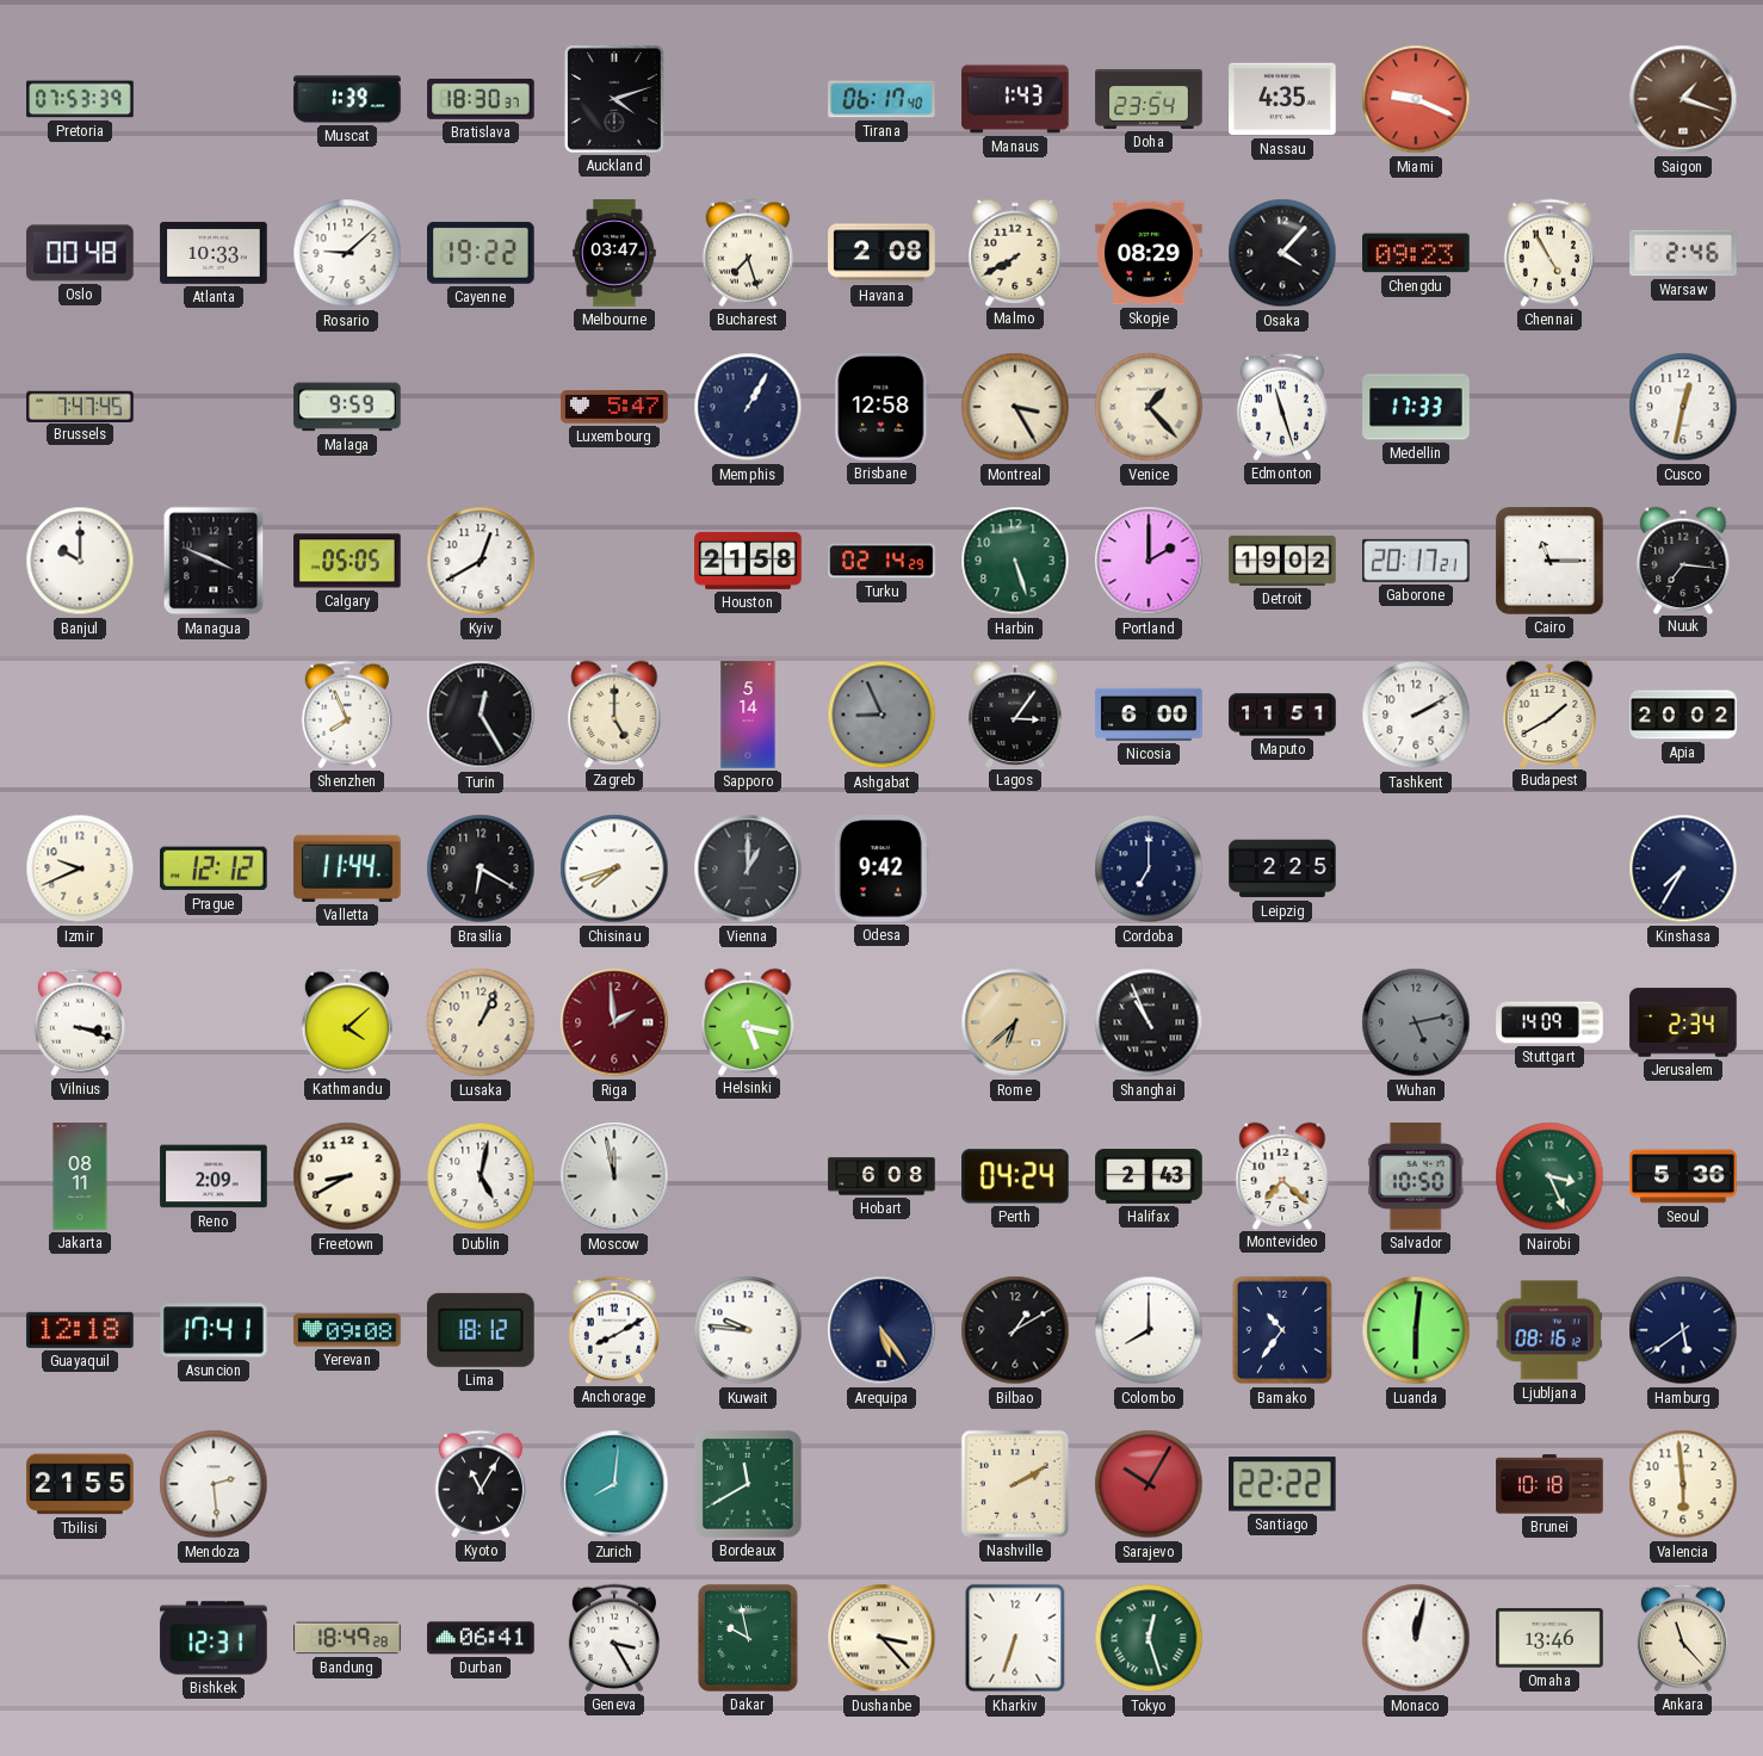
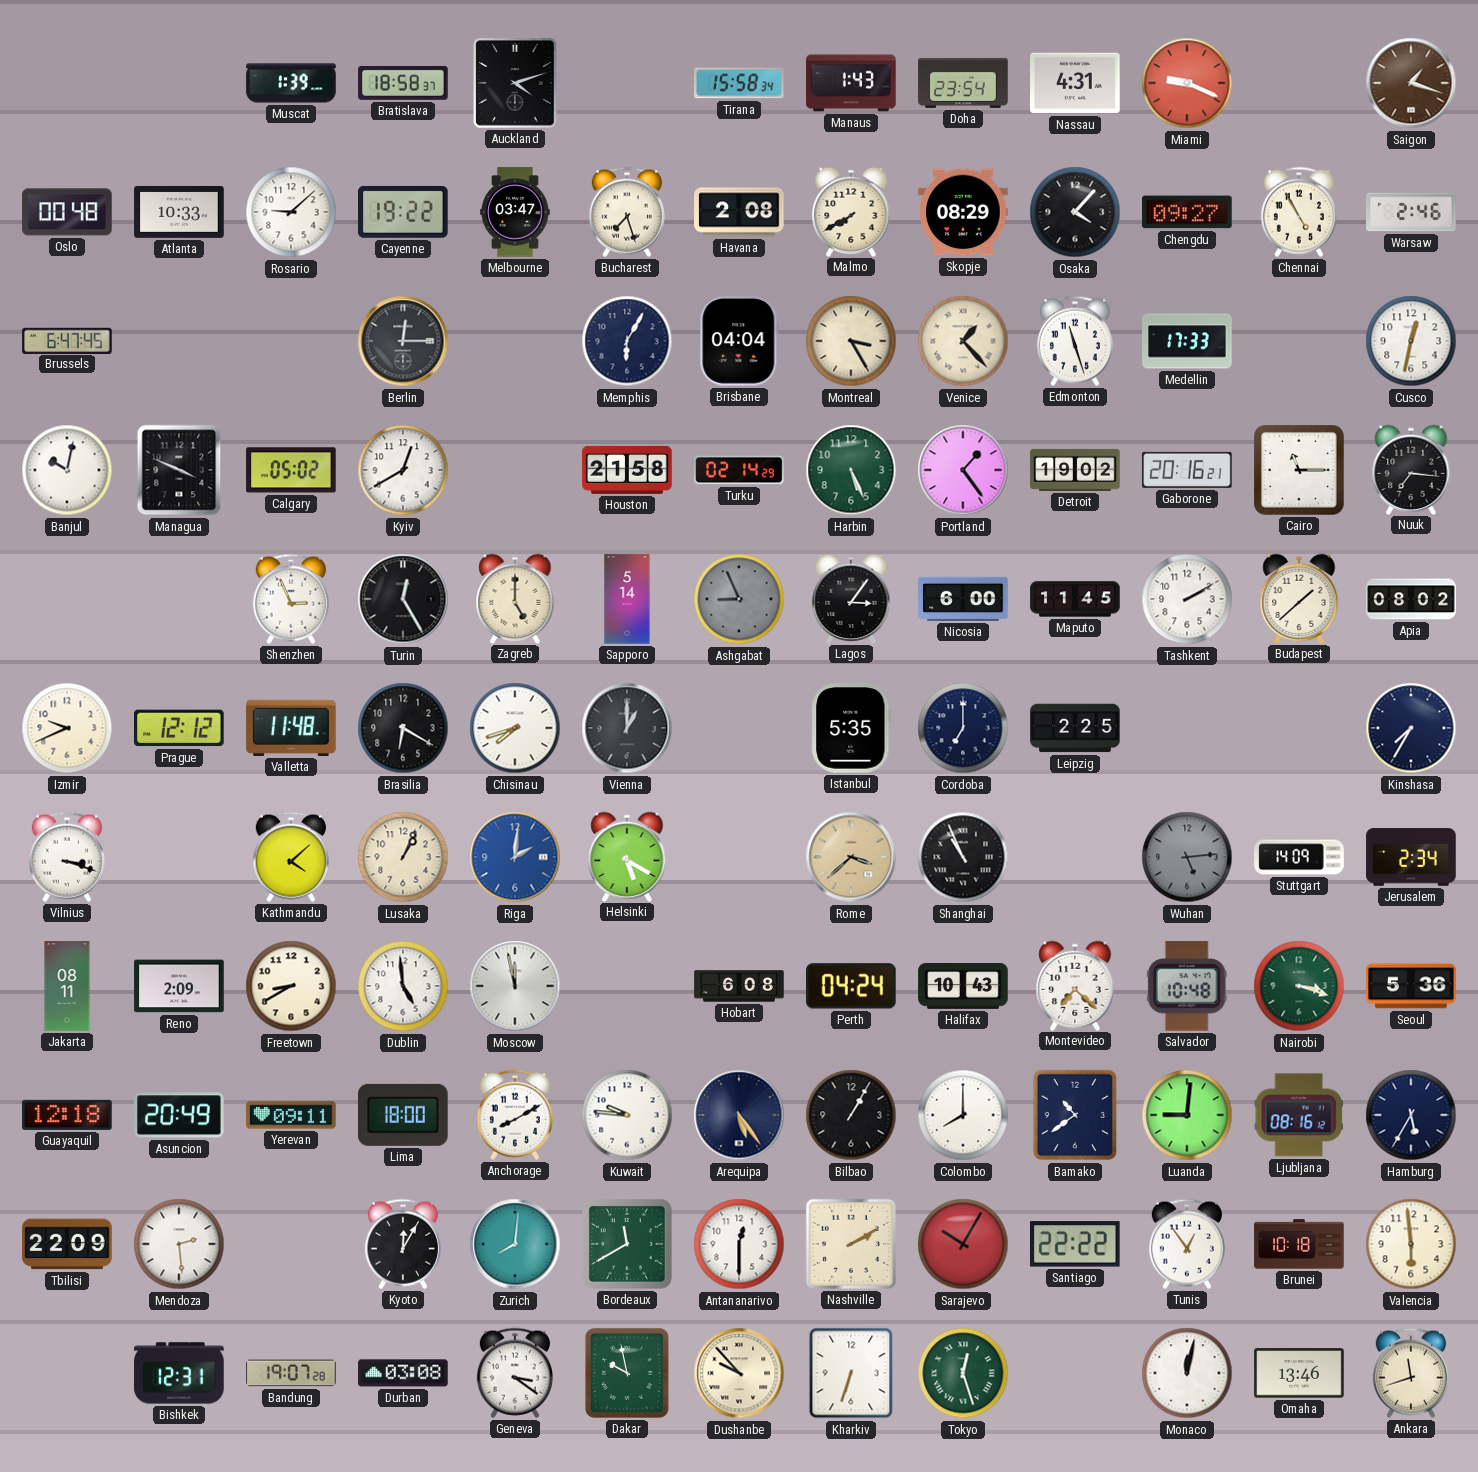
Pretoria: 07:53 -> none (80, 99)
Bratislava: 18:30 -> 18:58 (403, 83)
Tirana: 06:17 -> 15:58 (739, 83)
Nassau: 4:35 -> 4:31 (1075, 83)
Chengdu: 09:23 -> 09:27 (1187, 212)
Brussels: 7:47 -> 6:47 (67, 340)
Malaga: 9:59 -> none (347, 407)
Berlin: none -> 12:15 (403, 341)
Luxembourg: 5:47 -> none (614, 407)
Memphis: 1:05 -> 6:05 (627, 341)
Brisbane: 12:58 -> 04:04 (739, 341)
Banjul: 10:00 -> 10:02 (67, 470)
Calgary: 05:05 -> 05:02 (291, 470)
Harbin: 5:27 -> 5:26 (851, 470)
Portland: 2:00 -> 1:24 (963, 470)
Gaborone: 20:17 -> 20:16 (1187, 470)
Shenzhen: 7:56 -> 2:56 (291, 599)
Maputo: 11:51 -> 11:45 (1075, 599)
Budapest: 1:40 -> 1:38 (1299, 598)
Apia: 20:02 -> 08:02 (1411, 599)
Valletta: 11:44 -> 11:48 (291, 728)
Odesa: 9:42 -> none (881, 868)
Istanbul: none -> 5:35 (851, 728)
Riga: 1:59 -> 2:01 (515, 857)
Riga dial: burgundy -> blue (515, 857)
Helsinki: 5:17 -> 5:20 (627, 856)
Rome: 6:38 -> 3:38 (851, 857)
Wuhan: 5:13 -> 5:14 (1187, 857)
Dublin: 5:02 -> 4:59 (403, 986)
Halifax: 2:43 -> 10:43 (963, 987)
Salvador: 10:50 -> 10:48 (1187, 986)
Nairobi: 3:26 -> 3:18 (1299, 986)
Asuncion: 17:41 -> 20:49 (179, 1115)
Yerevan: 09:08 -> 09:11 (291, 1115)
Lima: 18:12 -> 18:00 (404, 1115)
Bilbao: 1:10 -> 1:05 (851, 1115)
Bamako: 10:36 -> 10:39 (1075, 1115)
Luanda: 6:01 -> 9:01 (1187, 1115)
Hamburg: 5:39 -> 5:35 (1411, 1115)
Tbilisi: 21:55 -> 22:09 (67, 1244)
Kyoto: 11:05 -> 12:05 (403, 1244)
Antananarivo: none -> 12:30 (739, 1244)
Tunis: none -> 12:54 (1187, 1244)
Bandung: 18:49 -> 19:07 (291, 1373)
Durban: 06:41 -> 03:08 (403, 1373)
Geneva: 3:25 -> 3:21 (515, 1373)
Dushanbe: 3:23 -> 9:53 (739, 1373)
Ankara: 11:23 -> 11:42 (1411, 1373)
